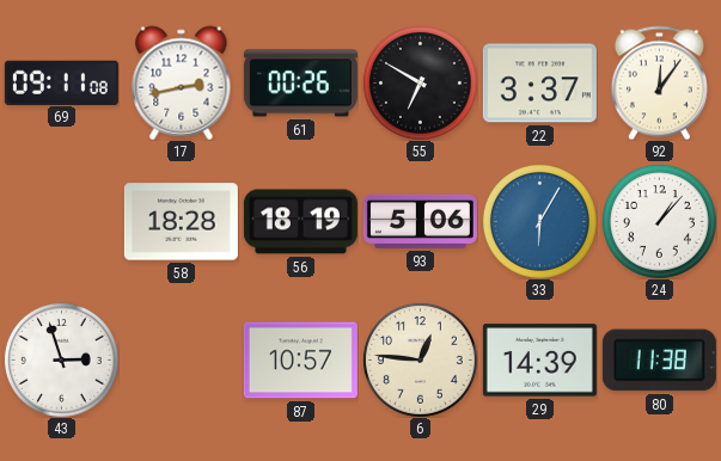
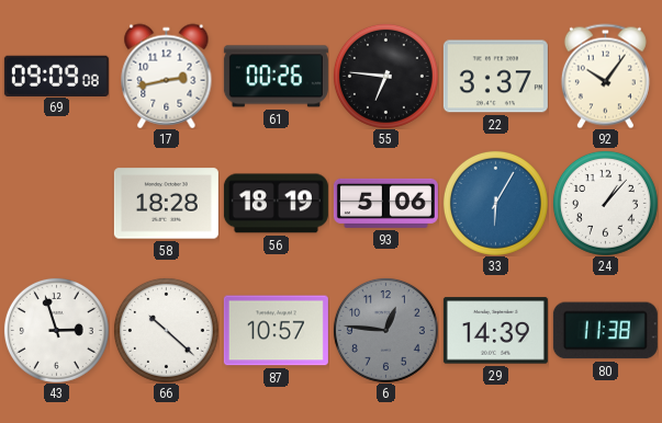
69: 09:11 -> 09:09 (56, 76)
55: 6:50 -> 6:46 (385, 76)
92: 12:06 -> 10:06 (605, 76)
66: none -> 10:22 (166, 330)
6 dial: cream -> grey (385, 330)
